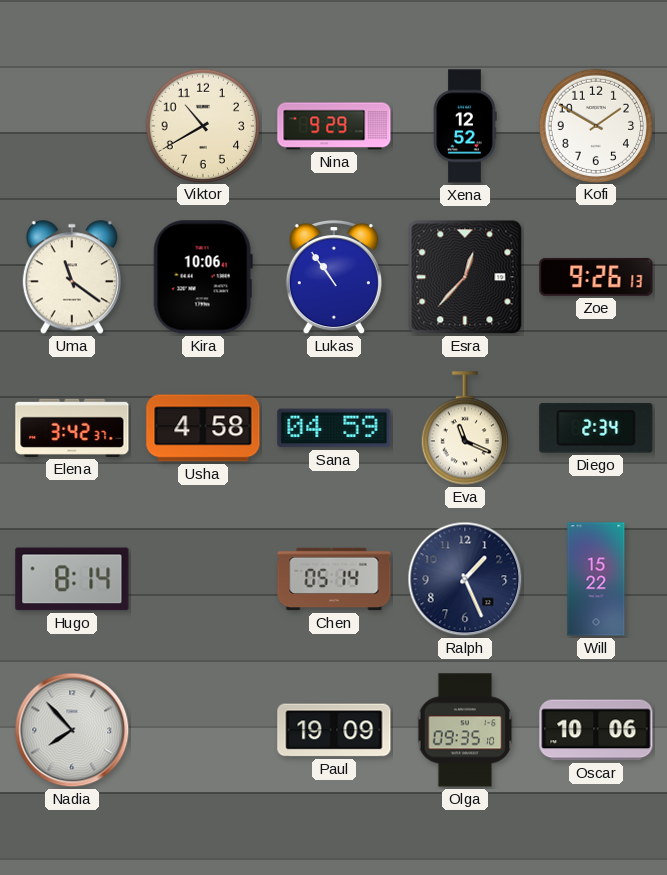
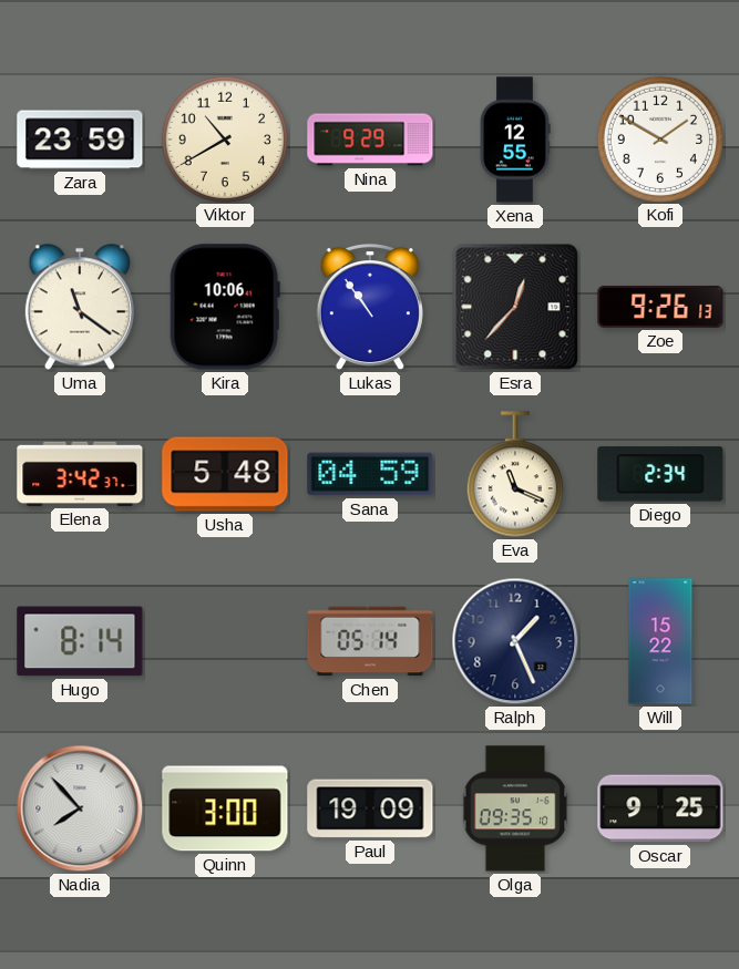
Zara: none -> 23:59 (80, 140)
Xena: 12:52 -> 12:55 (515, 140)
Usha: 4:58 -> 5:48 (225, 474)
Quinn: none -> 3:00 (225, 808)
Oscar: 10:06 -> 9:25 (660, 808)
